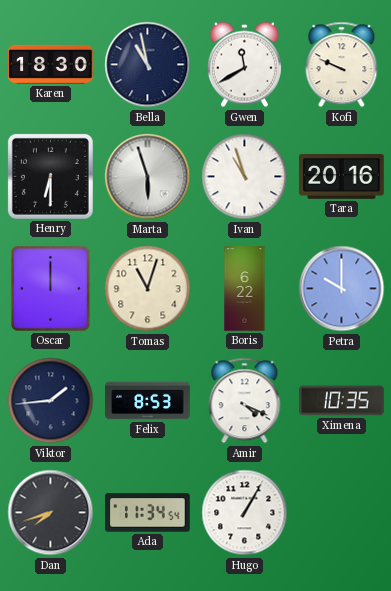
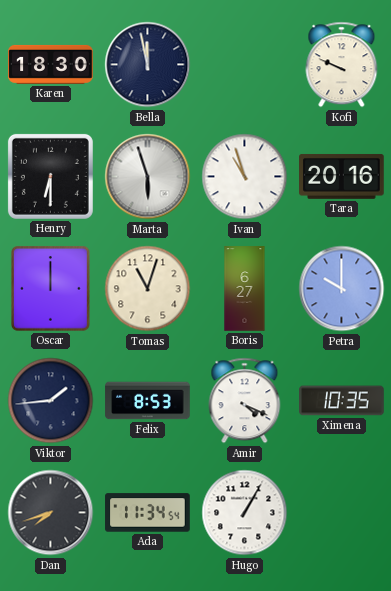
Bella: 10:58 -> 11:58 (148, 65)
Gwen: 11:40 -> none (244, 65)
Boris: 6:22 -> 6:27 (245, 289)
